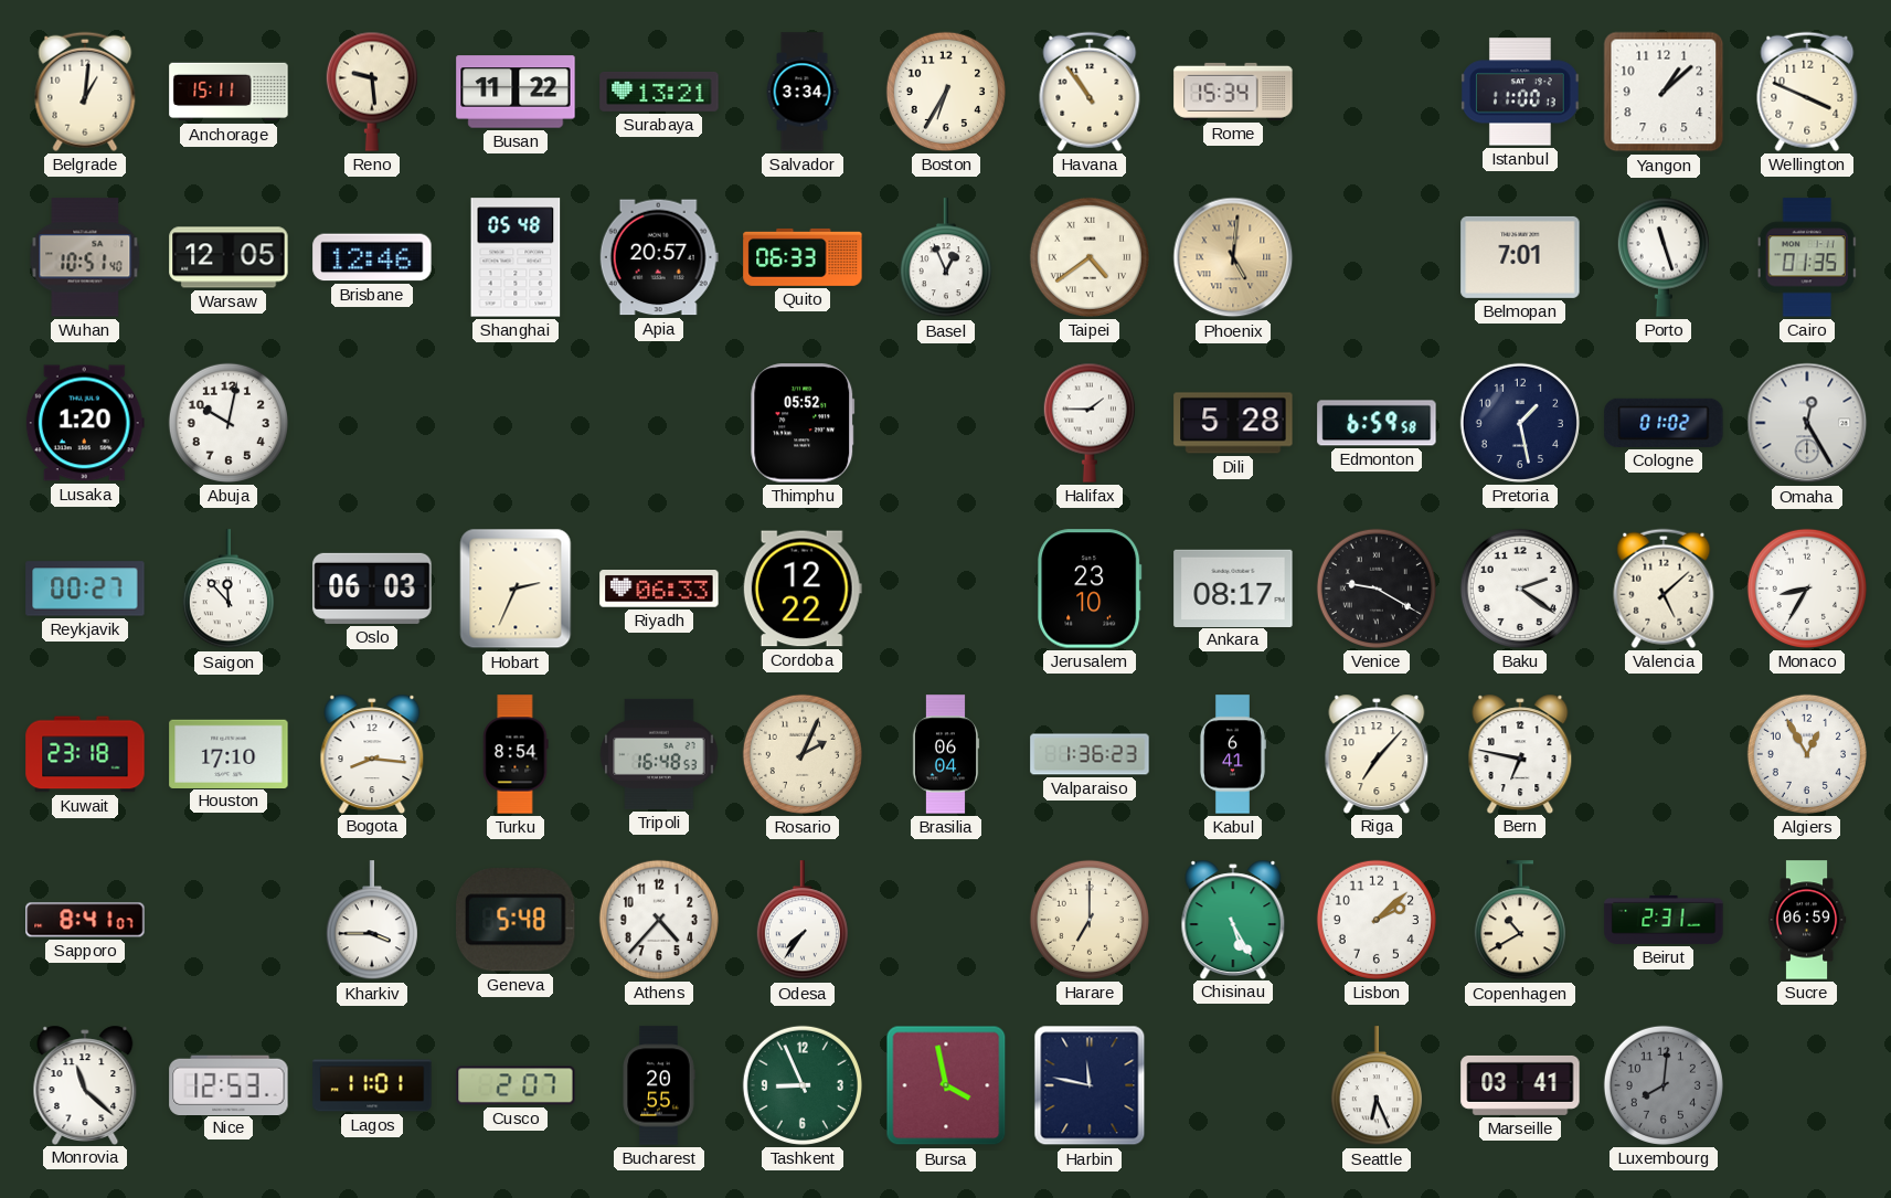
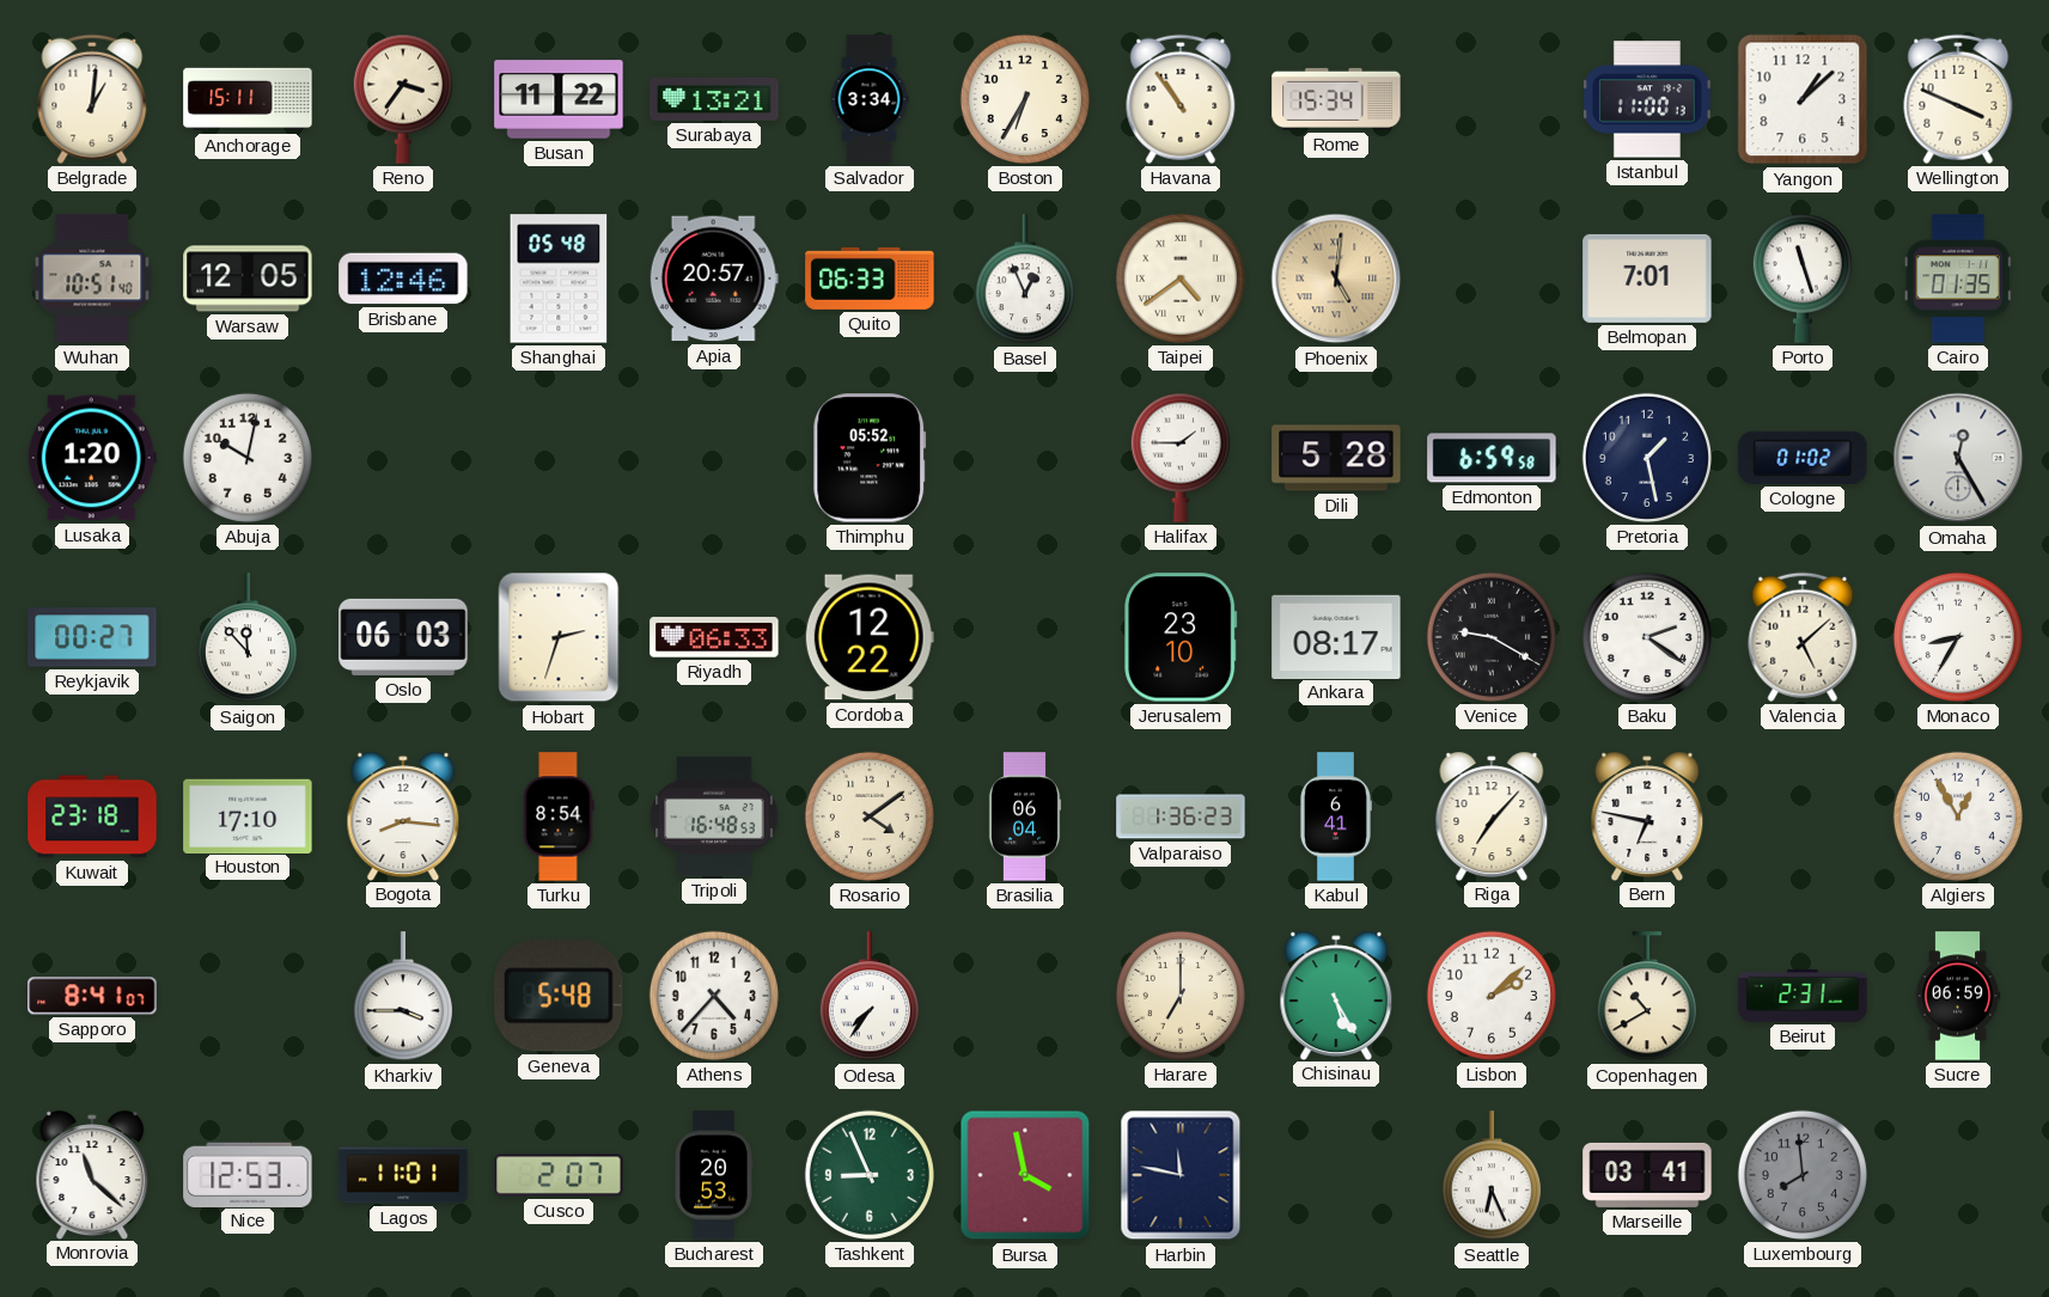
Reno: 9:29 -> 3:36 (403, 99)
Hobart: 2:34 -> 2:33 (559, 637)
Rosario: 2:04 -> 4:09 (870, 816)
Bucharest: 20:55 -> 20:53 (714, 1175)
Luxembourg: 8:01 -> 7:59 (1803, 1175)
